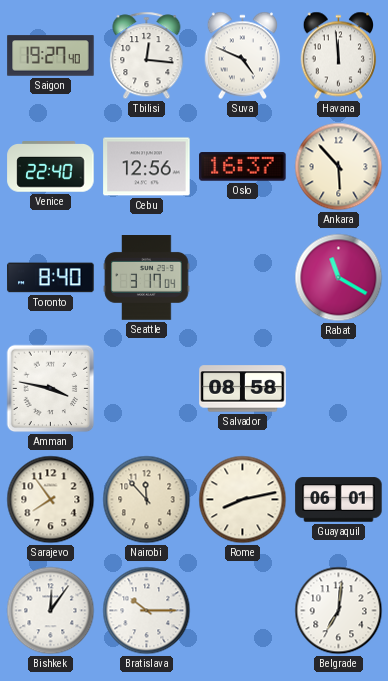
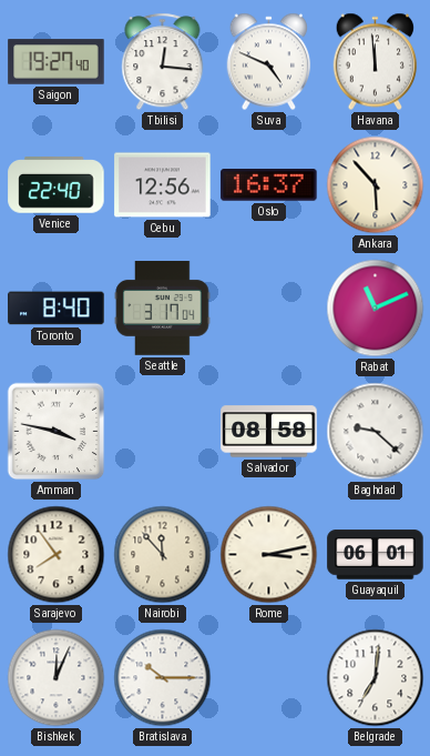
Rabat: 11:20 -> 11:11 (376, 309)
Baghdad: none -> 9:22 (376, 432)
Rome: 8:13 -> 3:13 (269, 555)
Bishkek: 12:06 -> 12:04 (57, 678)
